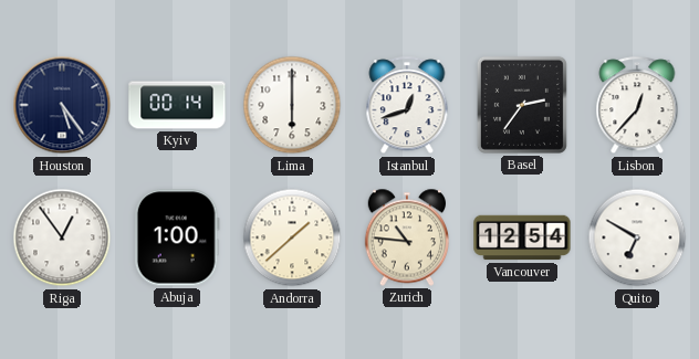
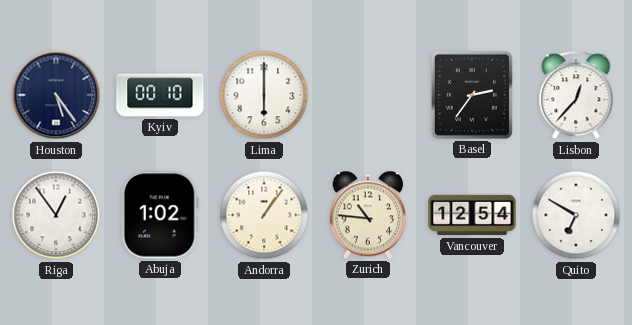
Kyiv: 00:14 -> 00:10 (160, 95)
Istanbul: 12:42 -> none (407, 106)
Abuja: 1:00 -> 1:02 (160, 215)
Andorra: 1:38 -> 1:06 (264, 215)
